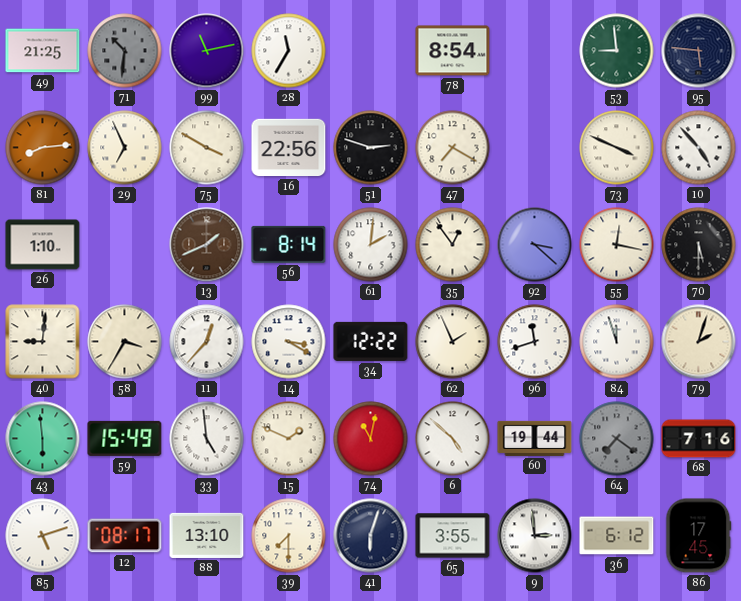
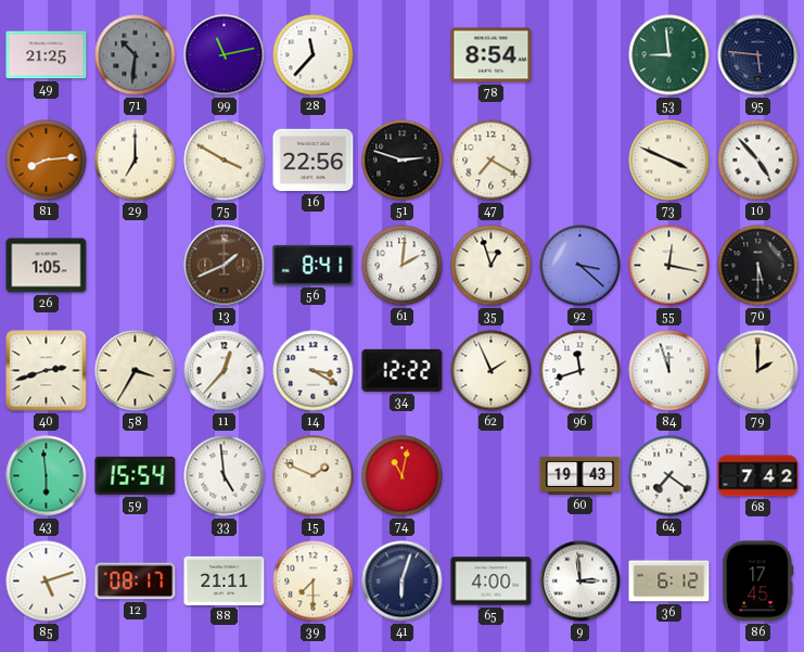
28: 11:35 -> 11:37 (314, 55)
29: 6:56 -> 7:00 (136, 161)
26: 1:10 -> 1:05 (47, 266)
56: 8:14 -> 8:41 (314, 265)
35: 12:54 -> 12:57 (492, 266)
40: 9:01 -> 2:42 (47, 371)
79: 2:03 -> 2:00 (758, 371)
59: 15:49 -> 15:54 (136, 475)
6: 4:52 -> none (453, 439)
60: 19:44 -> 19:43 (580, 475)
64 dial: grey -> white (669, 476)
68: 7:16 -> 7:42 (758, 476)
88: 13:10 -> 21:11 (225, 580)
65: 3:55 -> 4:00 (492, 581)
